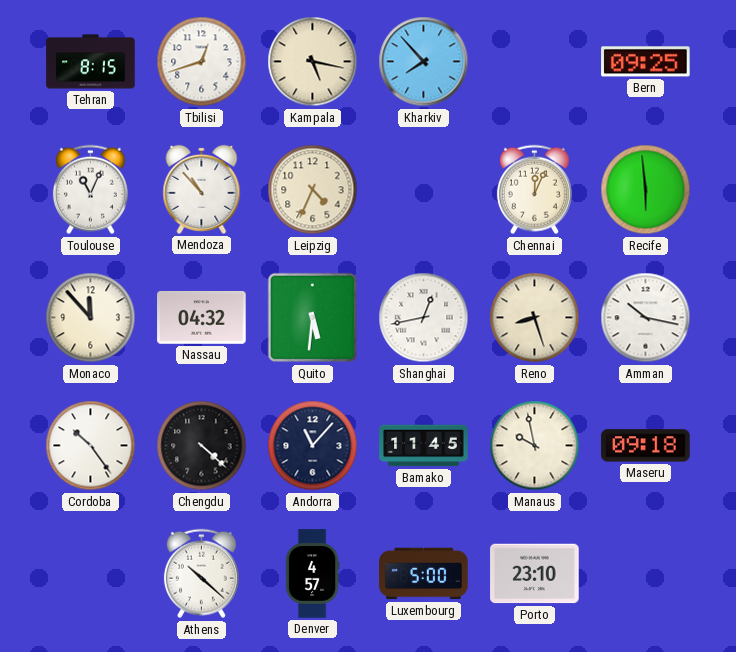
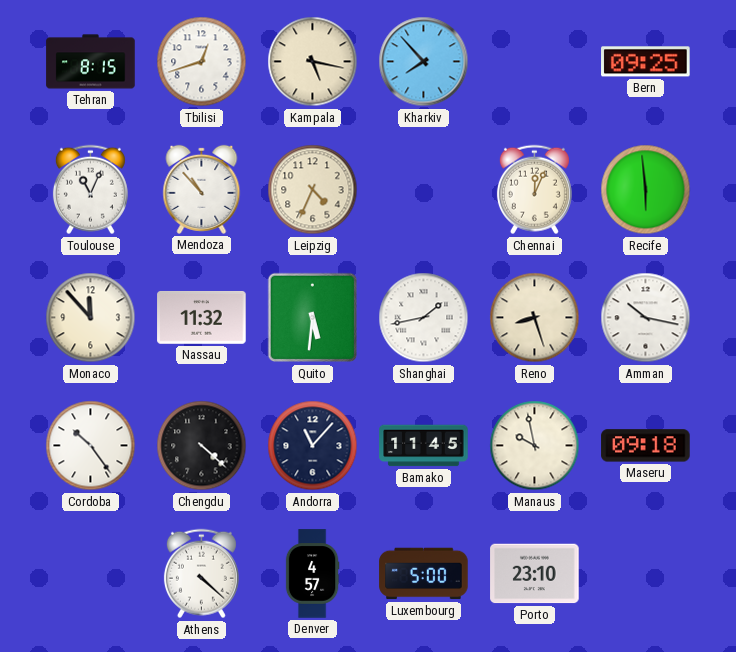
Nassau: 04:32 -> 11:32 (202, 317)
Shanghai: 12:43 -> 1:43 (424, 318)
Athens: 10:22 -> 4:22 (201, 574)
